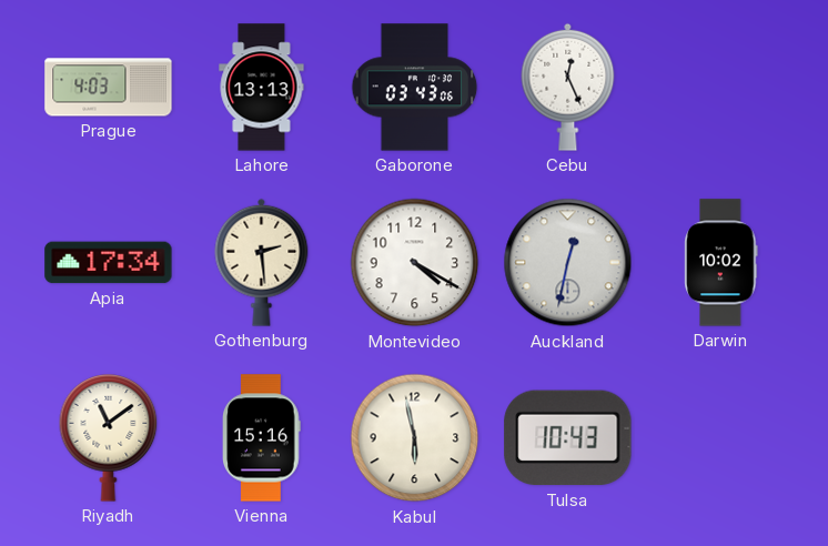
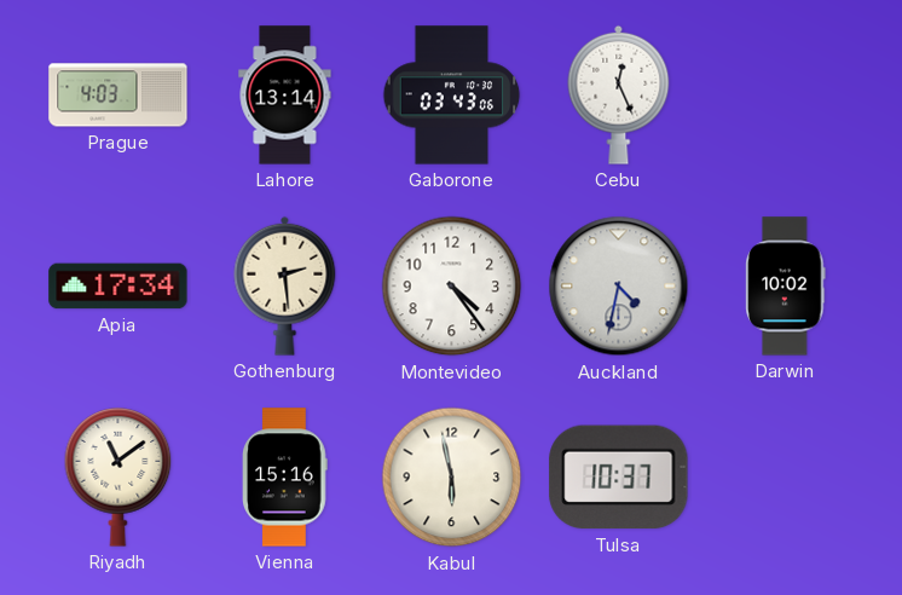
Lahore: 13:13 -> 13:14 (285, 96)
Montevideo: 4:20 -> 4:24 (452, 287)
Auckland: 12:32 -> 4:32 (619, 287)
Tulsa: 10:43 -> 10:37 (619, 478)
